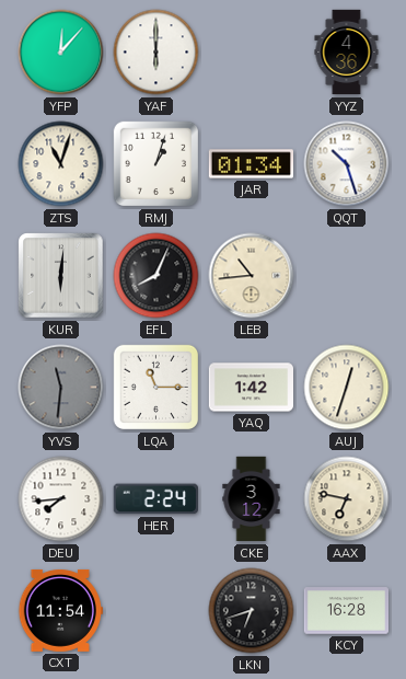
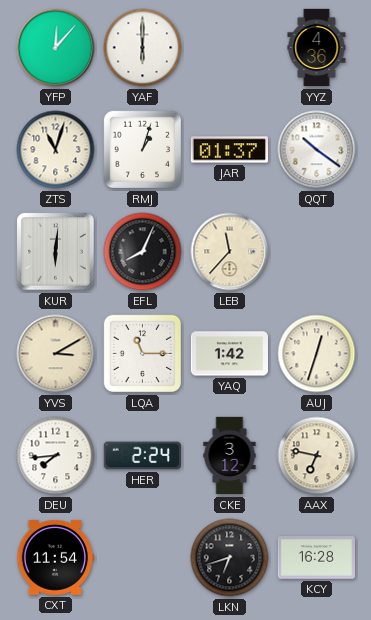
JAR: 01:34 -> 01:37 (229, 150)
QQT: 10:27 -> 10:21 (317, 150)
LEB: 10:44 -> 11:37 (230, 252)
YVS: 11:31 -> 3:10 (56, 354)
YVS dial: grey -> cream (56, 354)
